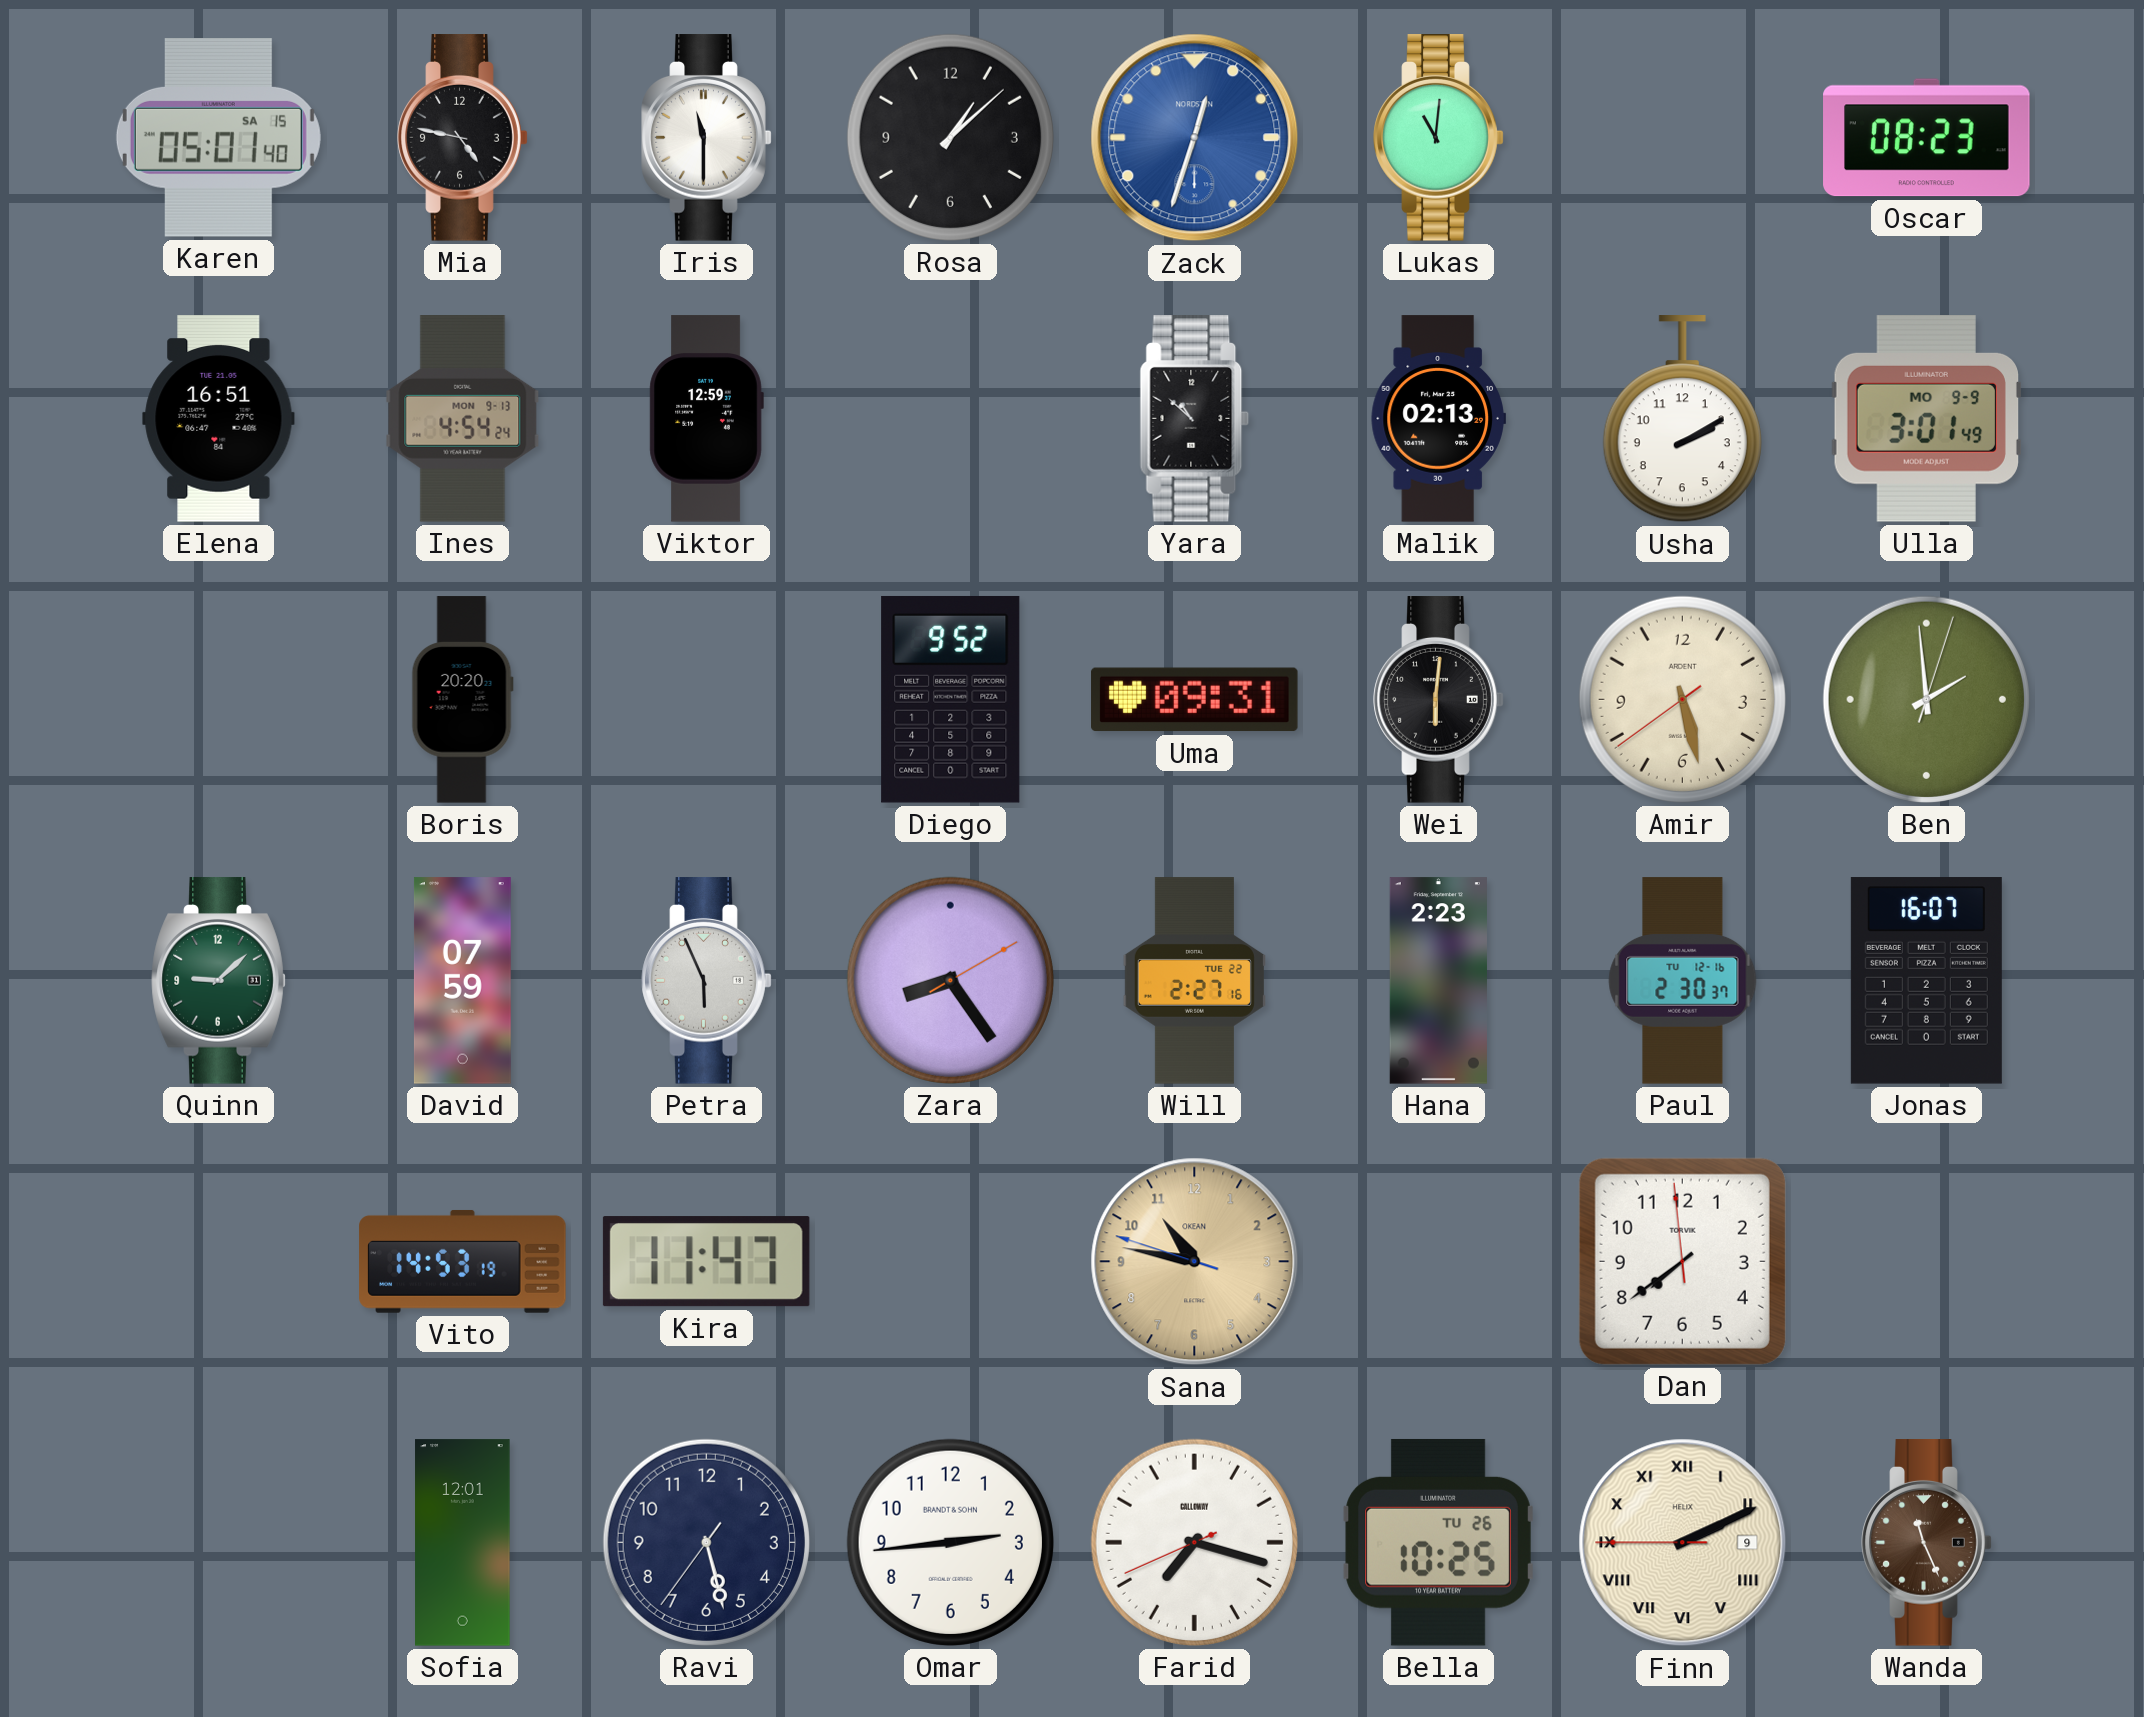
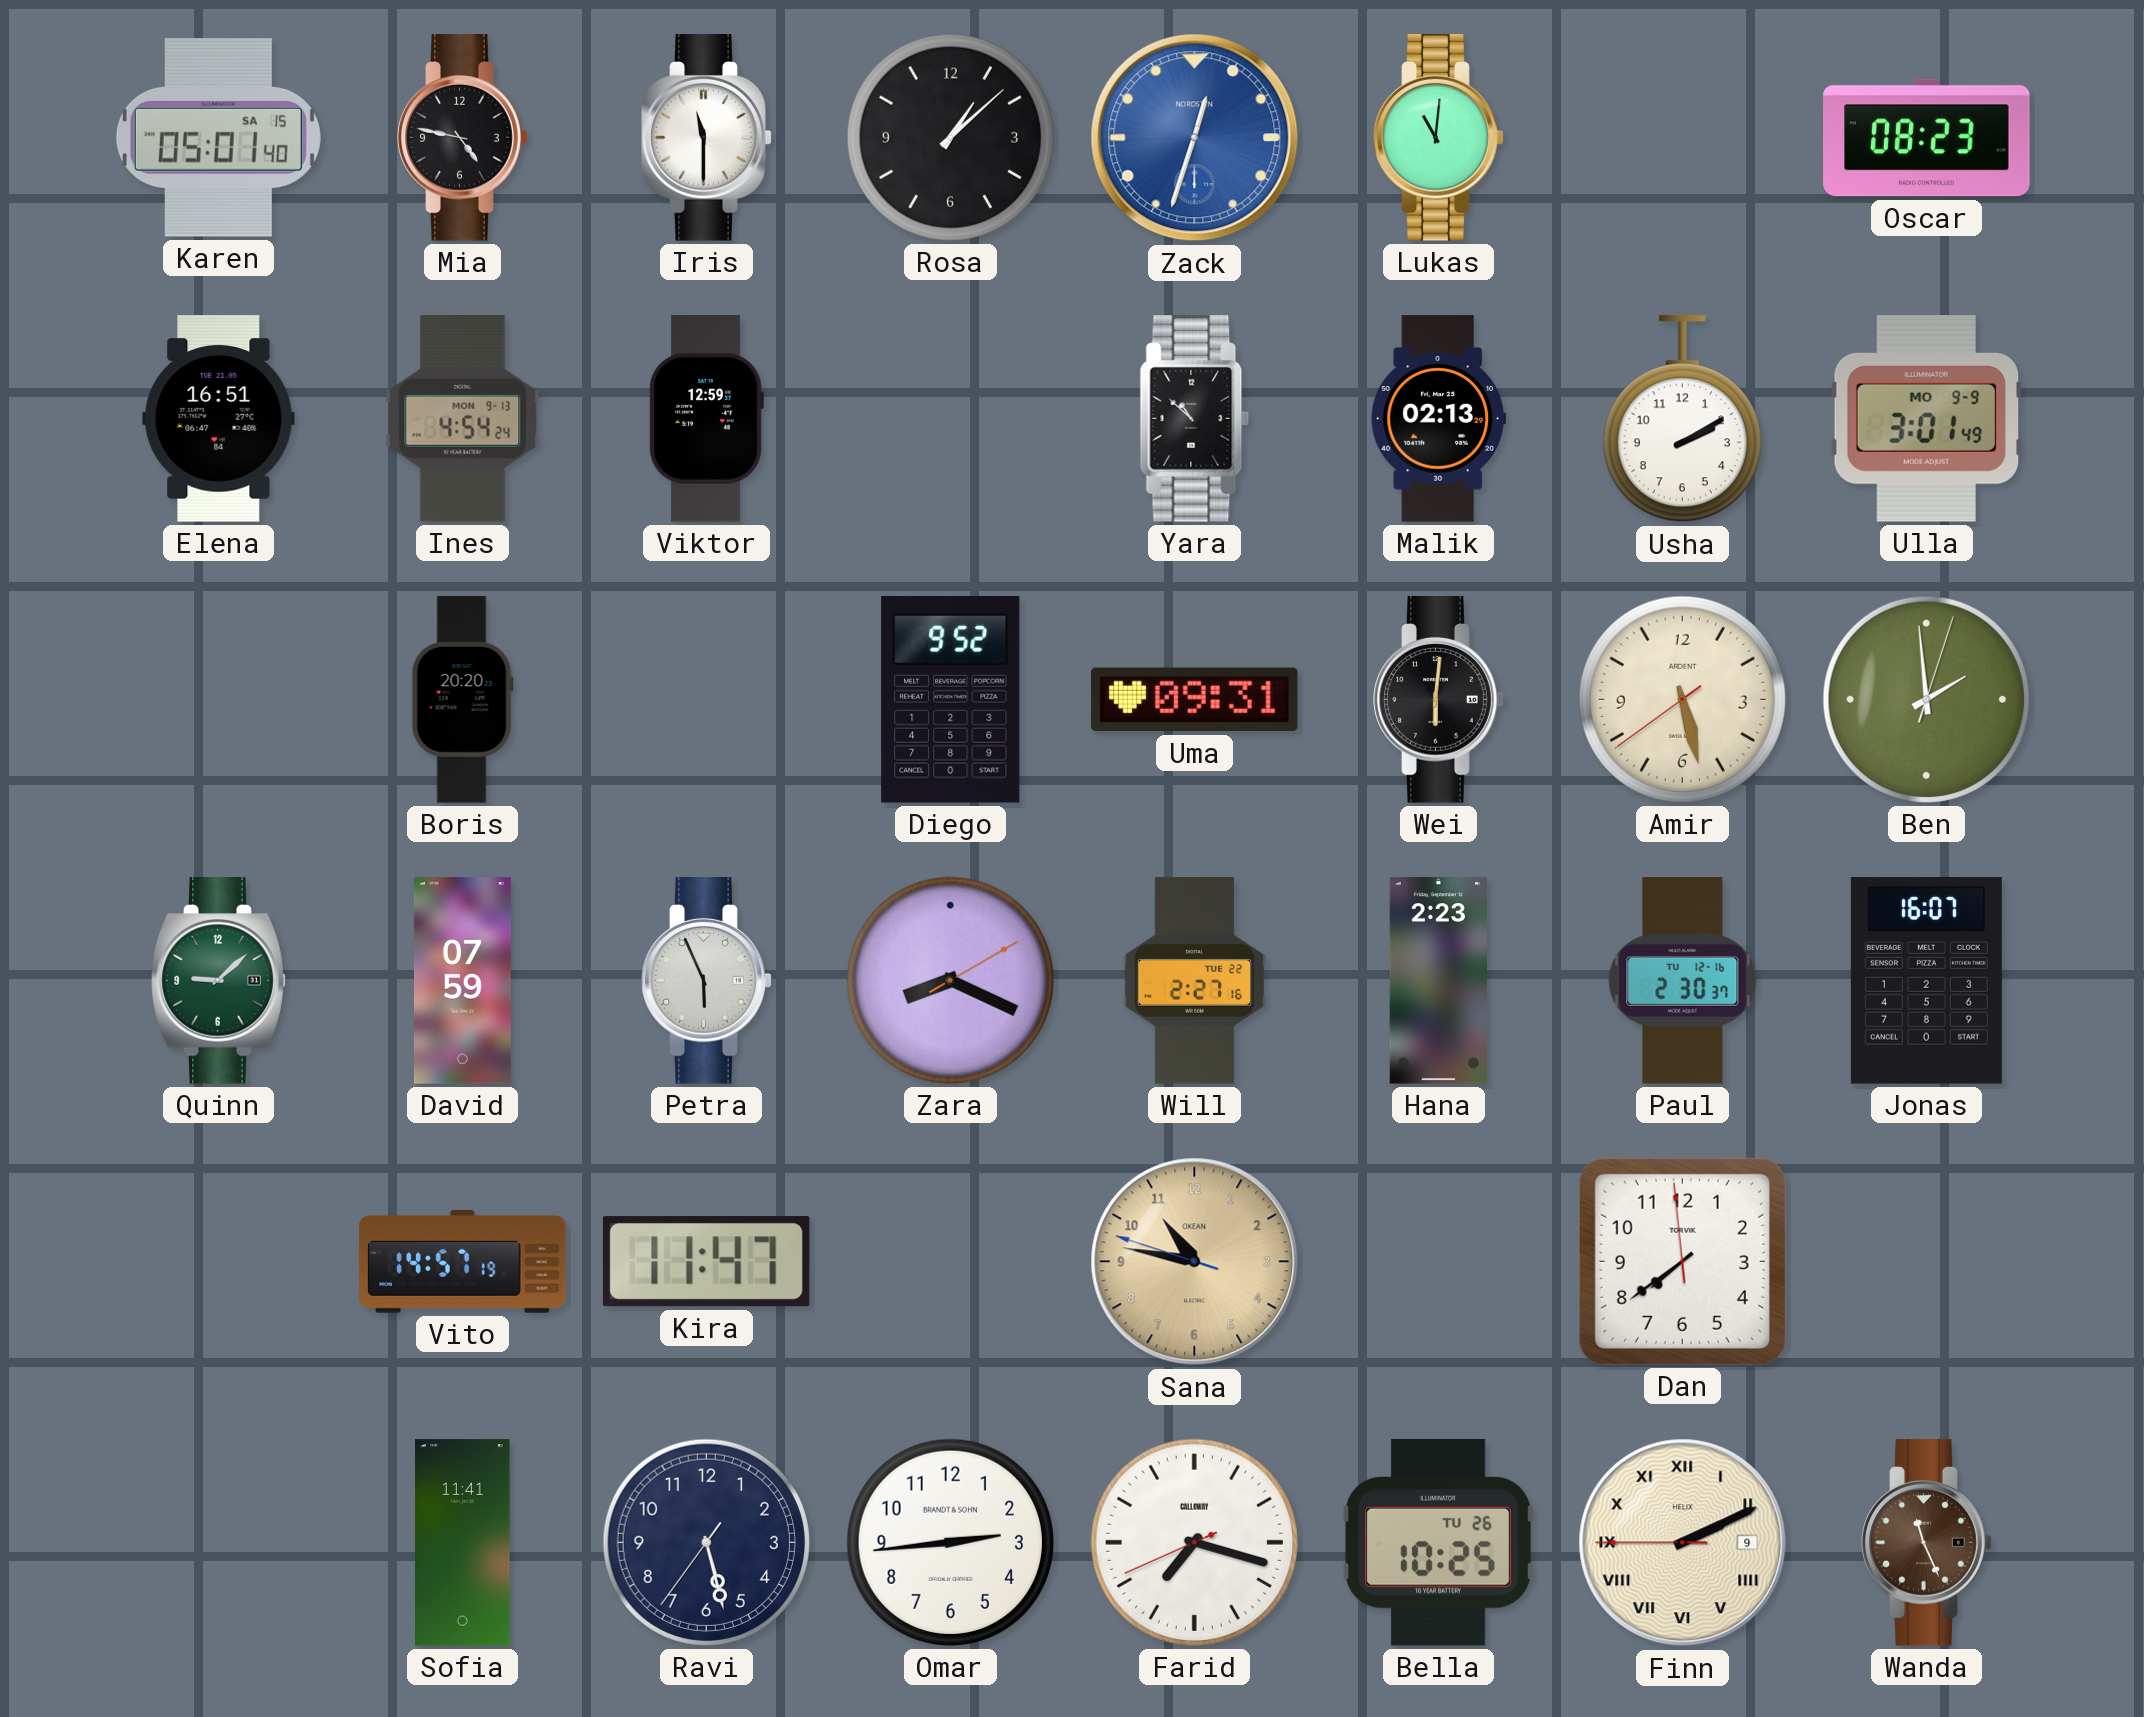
Zara: 8:24 -> 8:19 (950, 980)
Vito: 14:53 -> 14:57 (463, 1261)
Sofia: 12:01 -> 11:41 (463, 1543)
